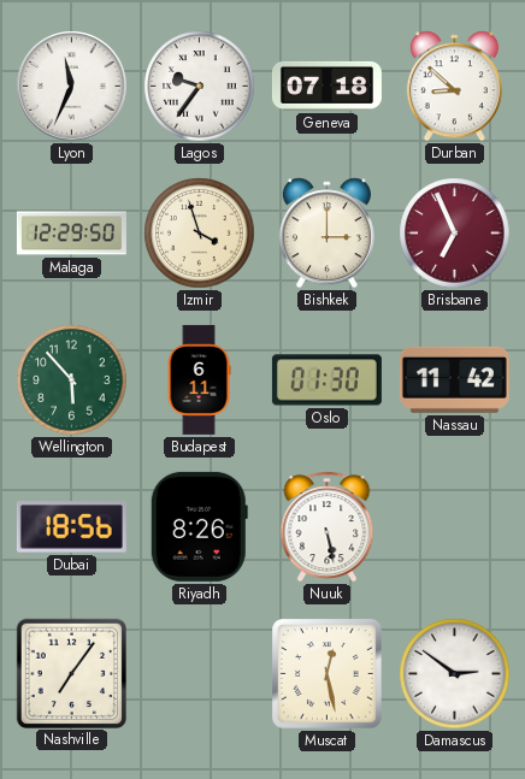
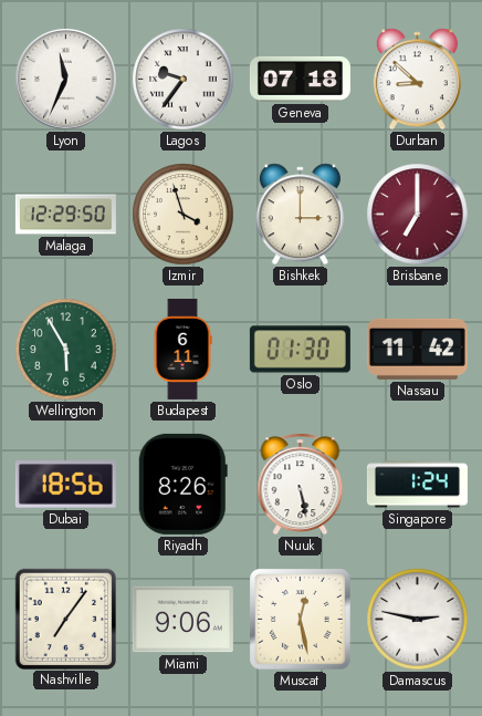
Brisbane: 6:56 -> 7:00 (418, 215)
Wellington: 5:53 -> 5:55 (66, 350)
Singapore: none -> 1:24 (417, 485)
Miami: none -> 9:06 (182, 620)
Damascus: 2:51 -> 2:47 (418, 620)
